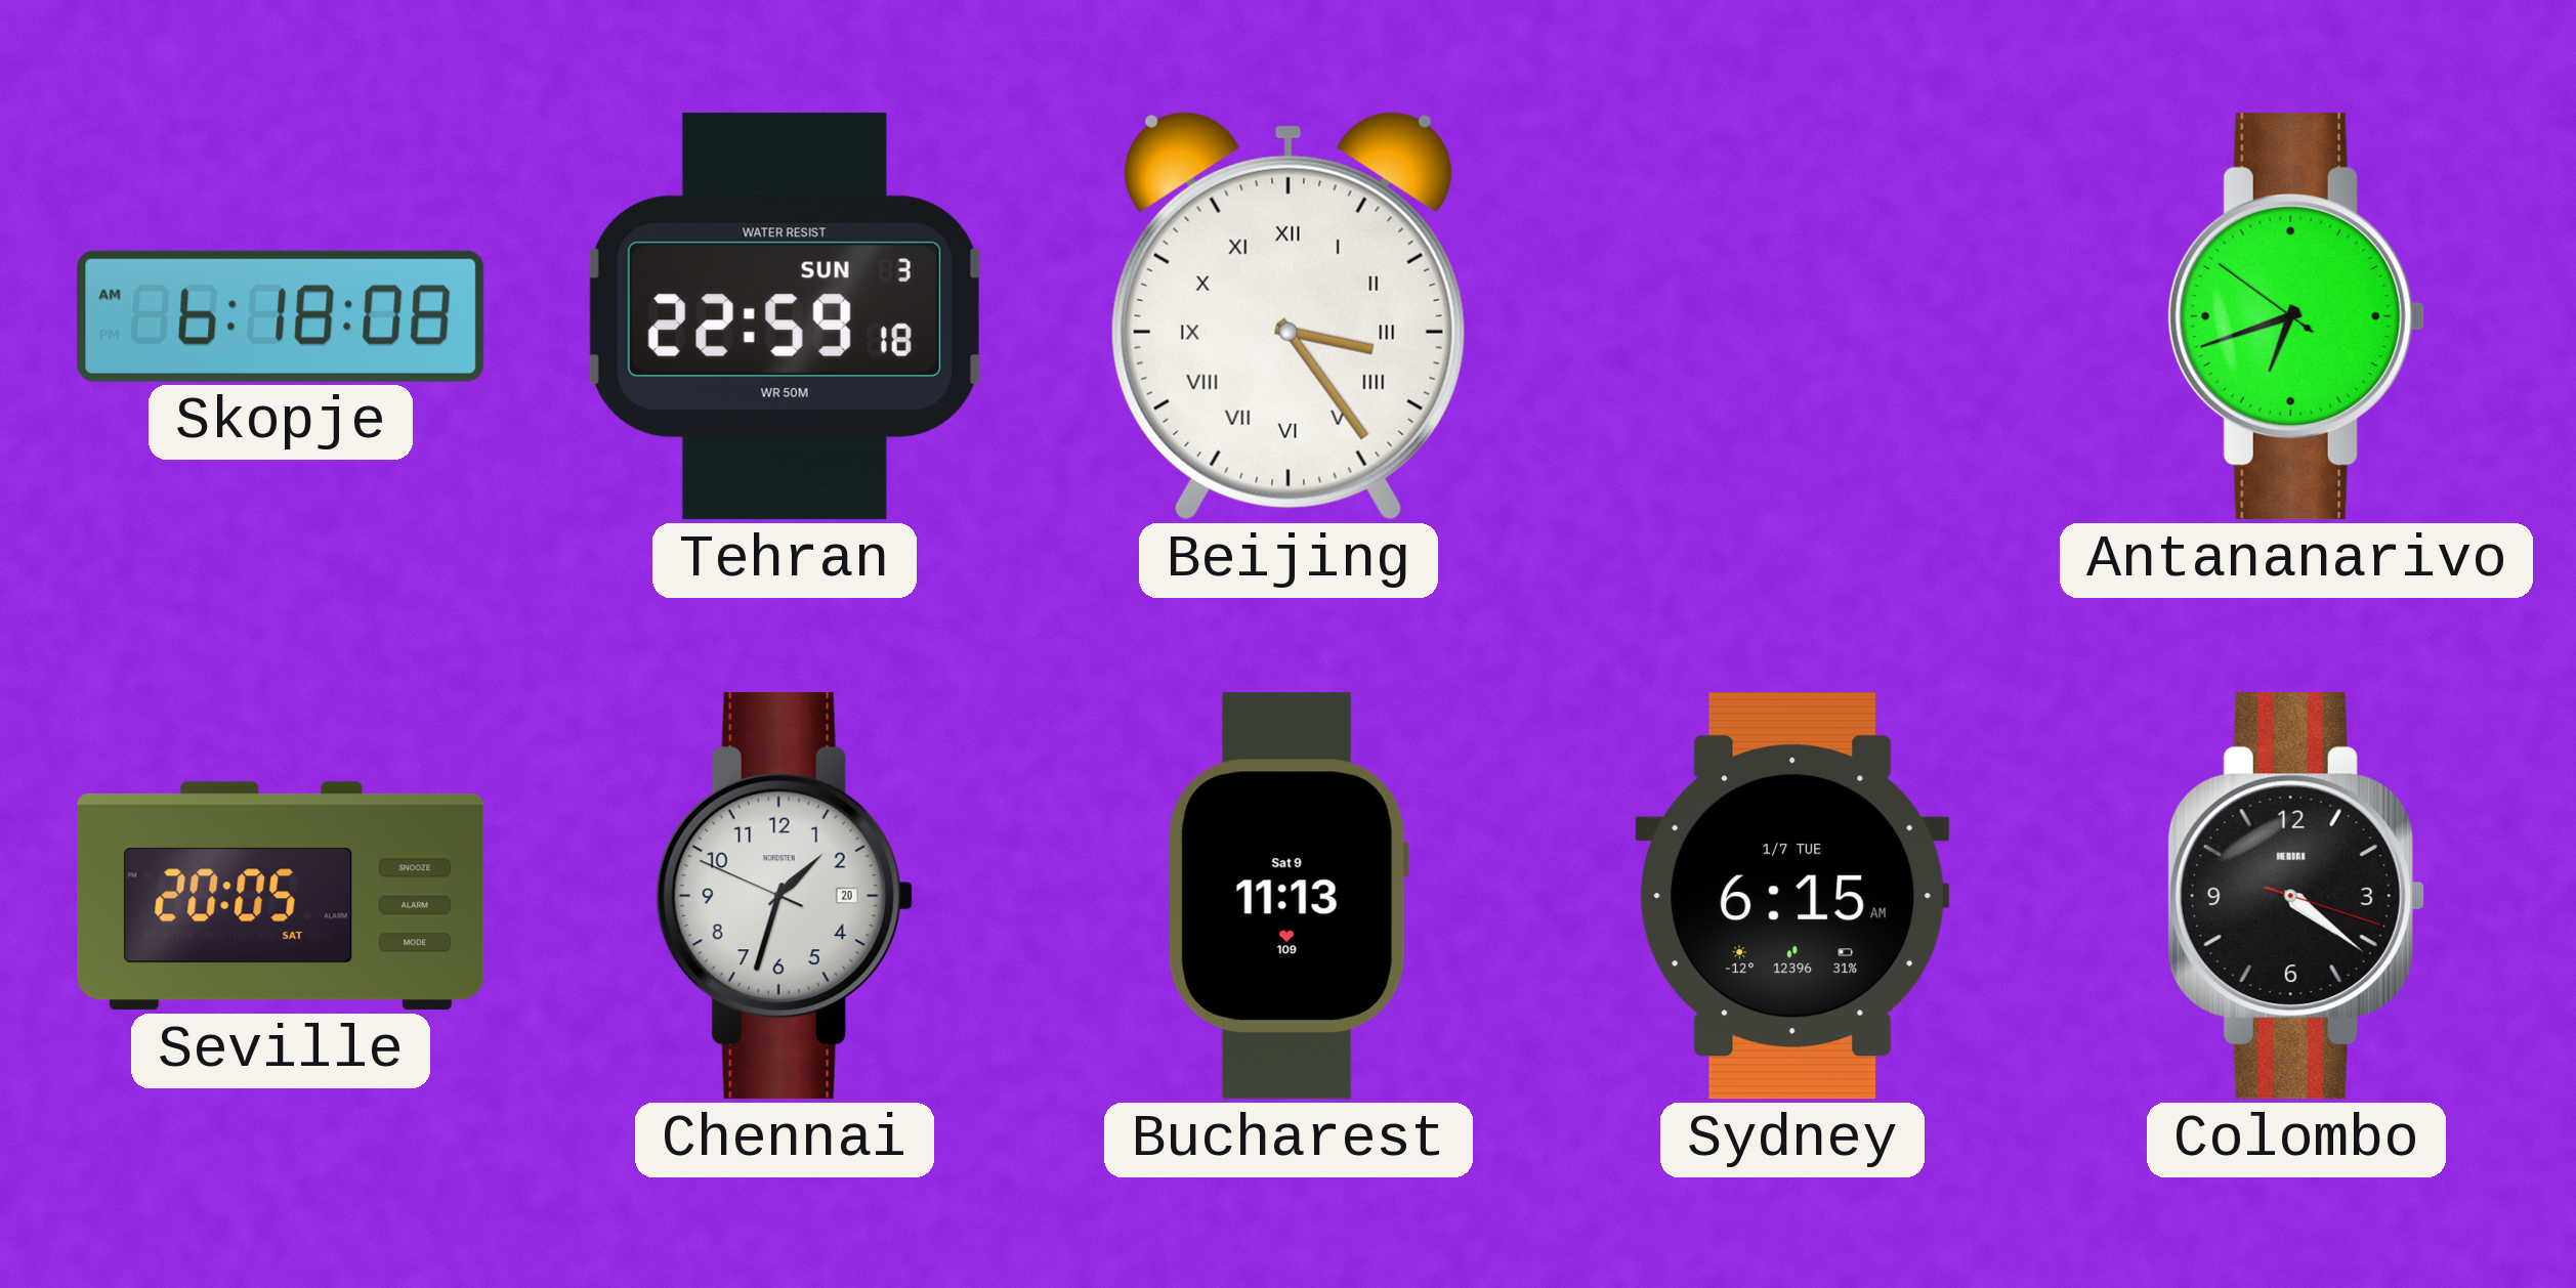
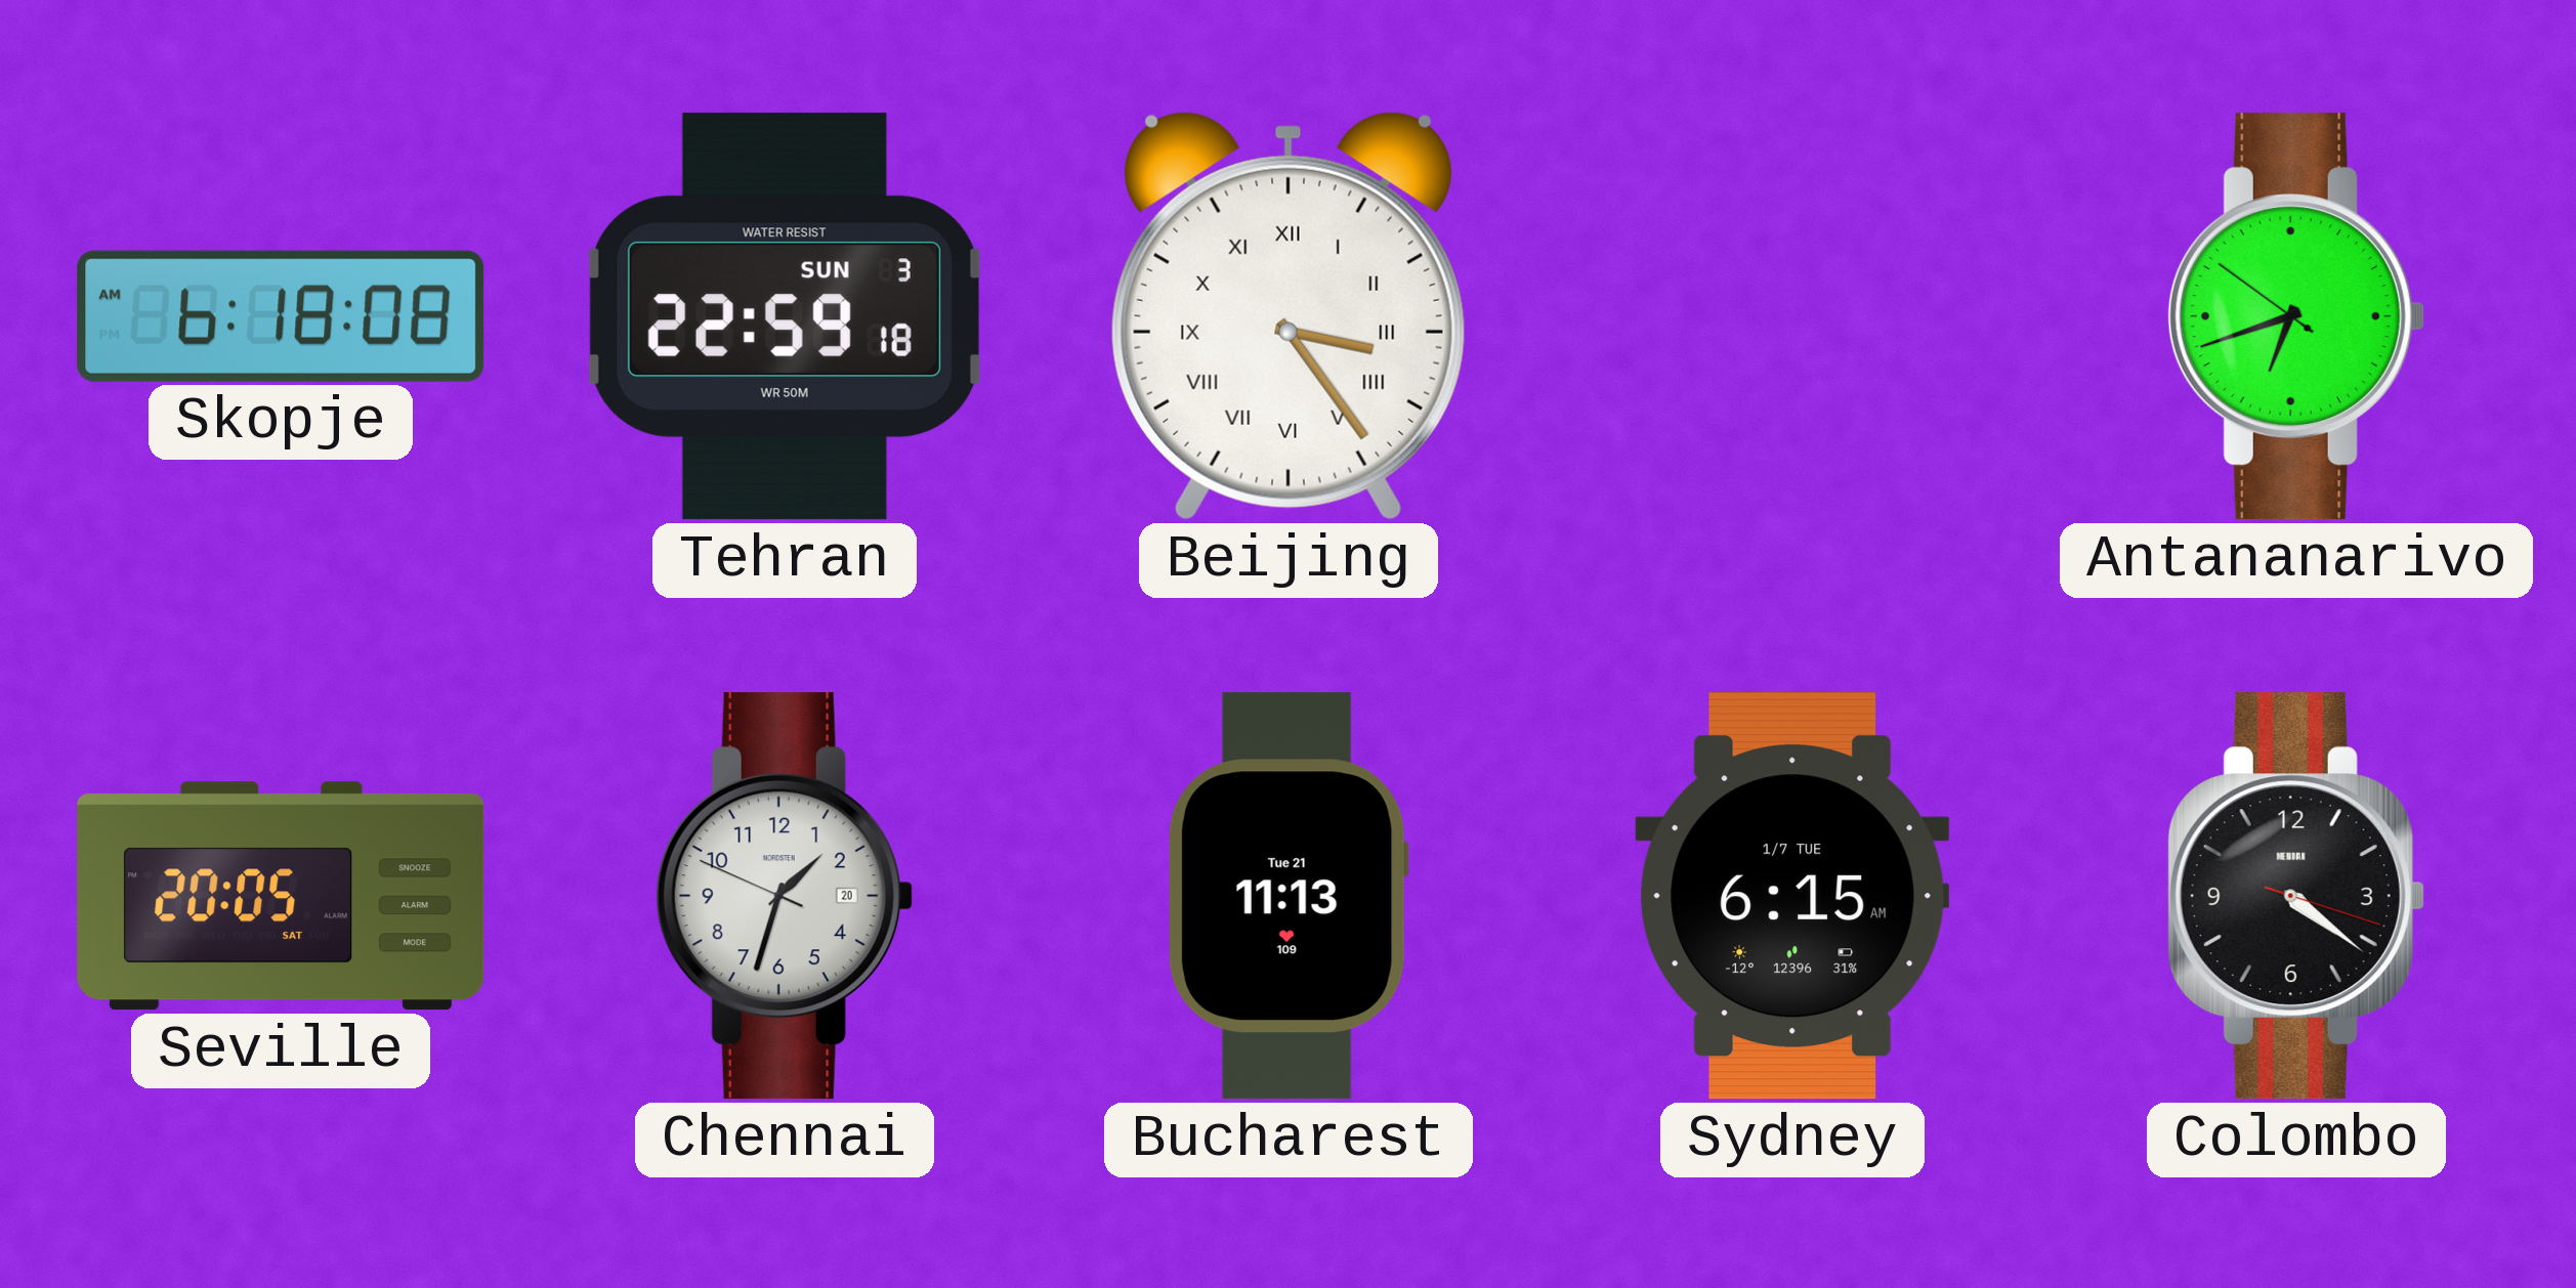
Bucharest date: Sat 9 -> Tue 21 (1289, 896)
